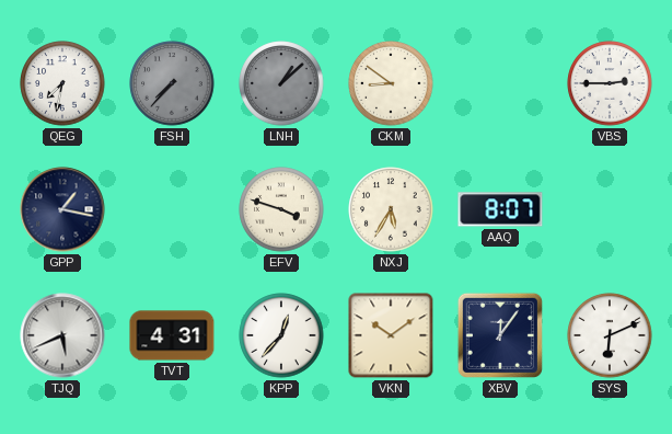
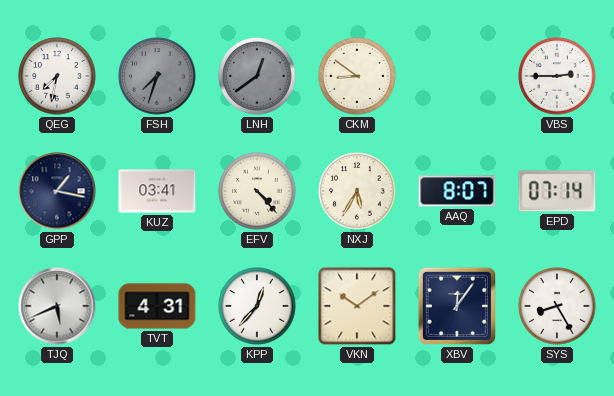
FSH: 7:37 -> 7:33 (157, 76)
LNH: 1:08 -> 12:39 (257, 76)
KUZ: none -> 03:41 (157, 191)
EFV: 3:48 -> 4:23 (257, 191)
EPD: none -> 07:14 (557, 191)
SYS: 6:11 -> 8:25 (557, 306)
